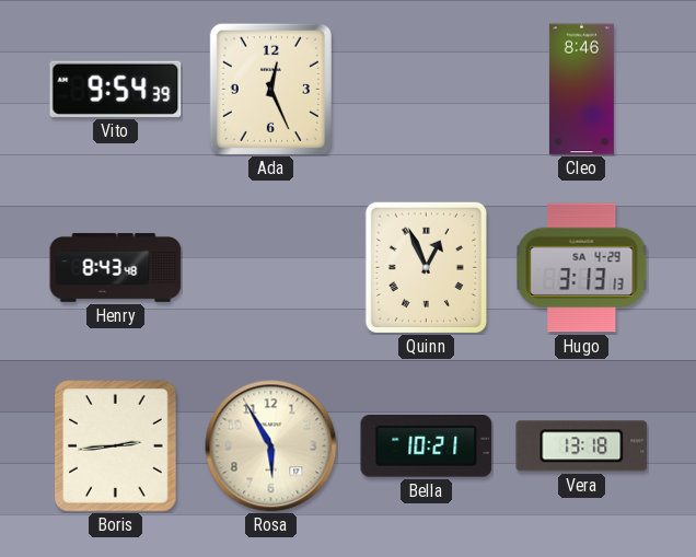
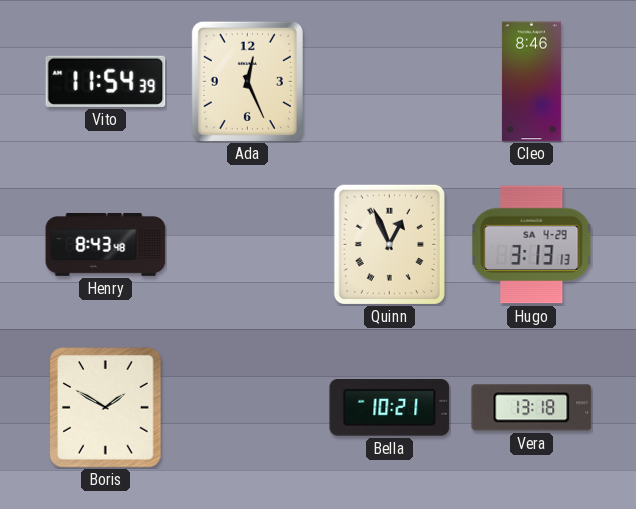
Vito: 9:54 -> 11:54 (106, 81)
Boris: 2:44 -> 1:50 (106, 408)
Rosa: 5:55 -> none (271, 446)
